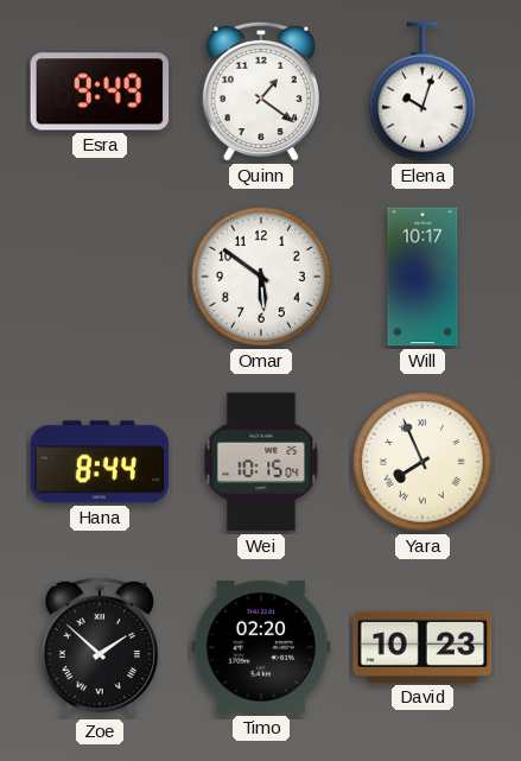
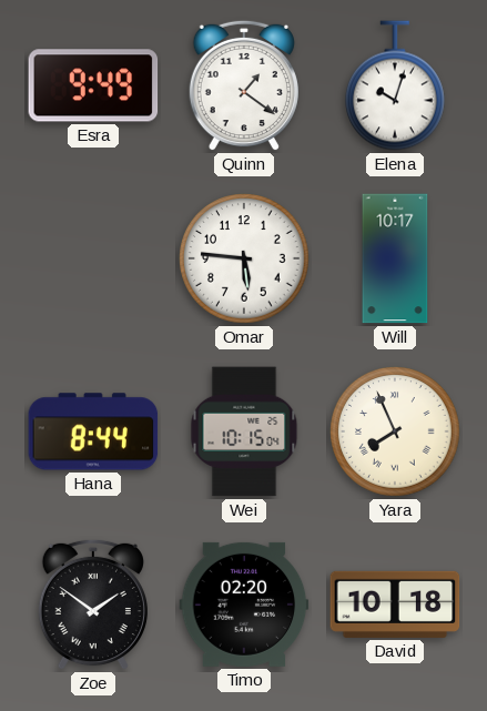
Omar: 5:51 -> 5:46 (244, 258)
Zoe: 1:52 -> 1:51 (93, 605)
David: 10:23 -> 10:18 (395, 605)
